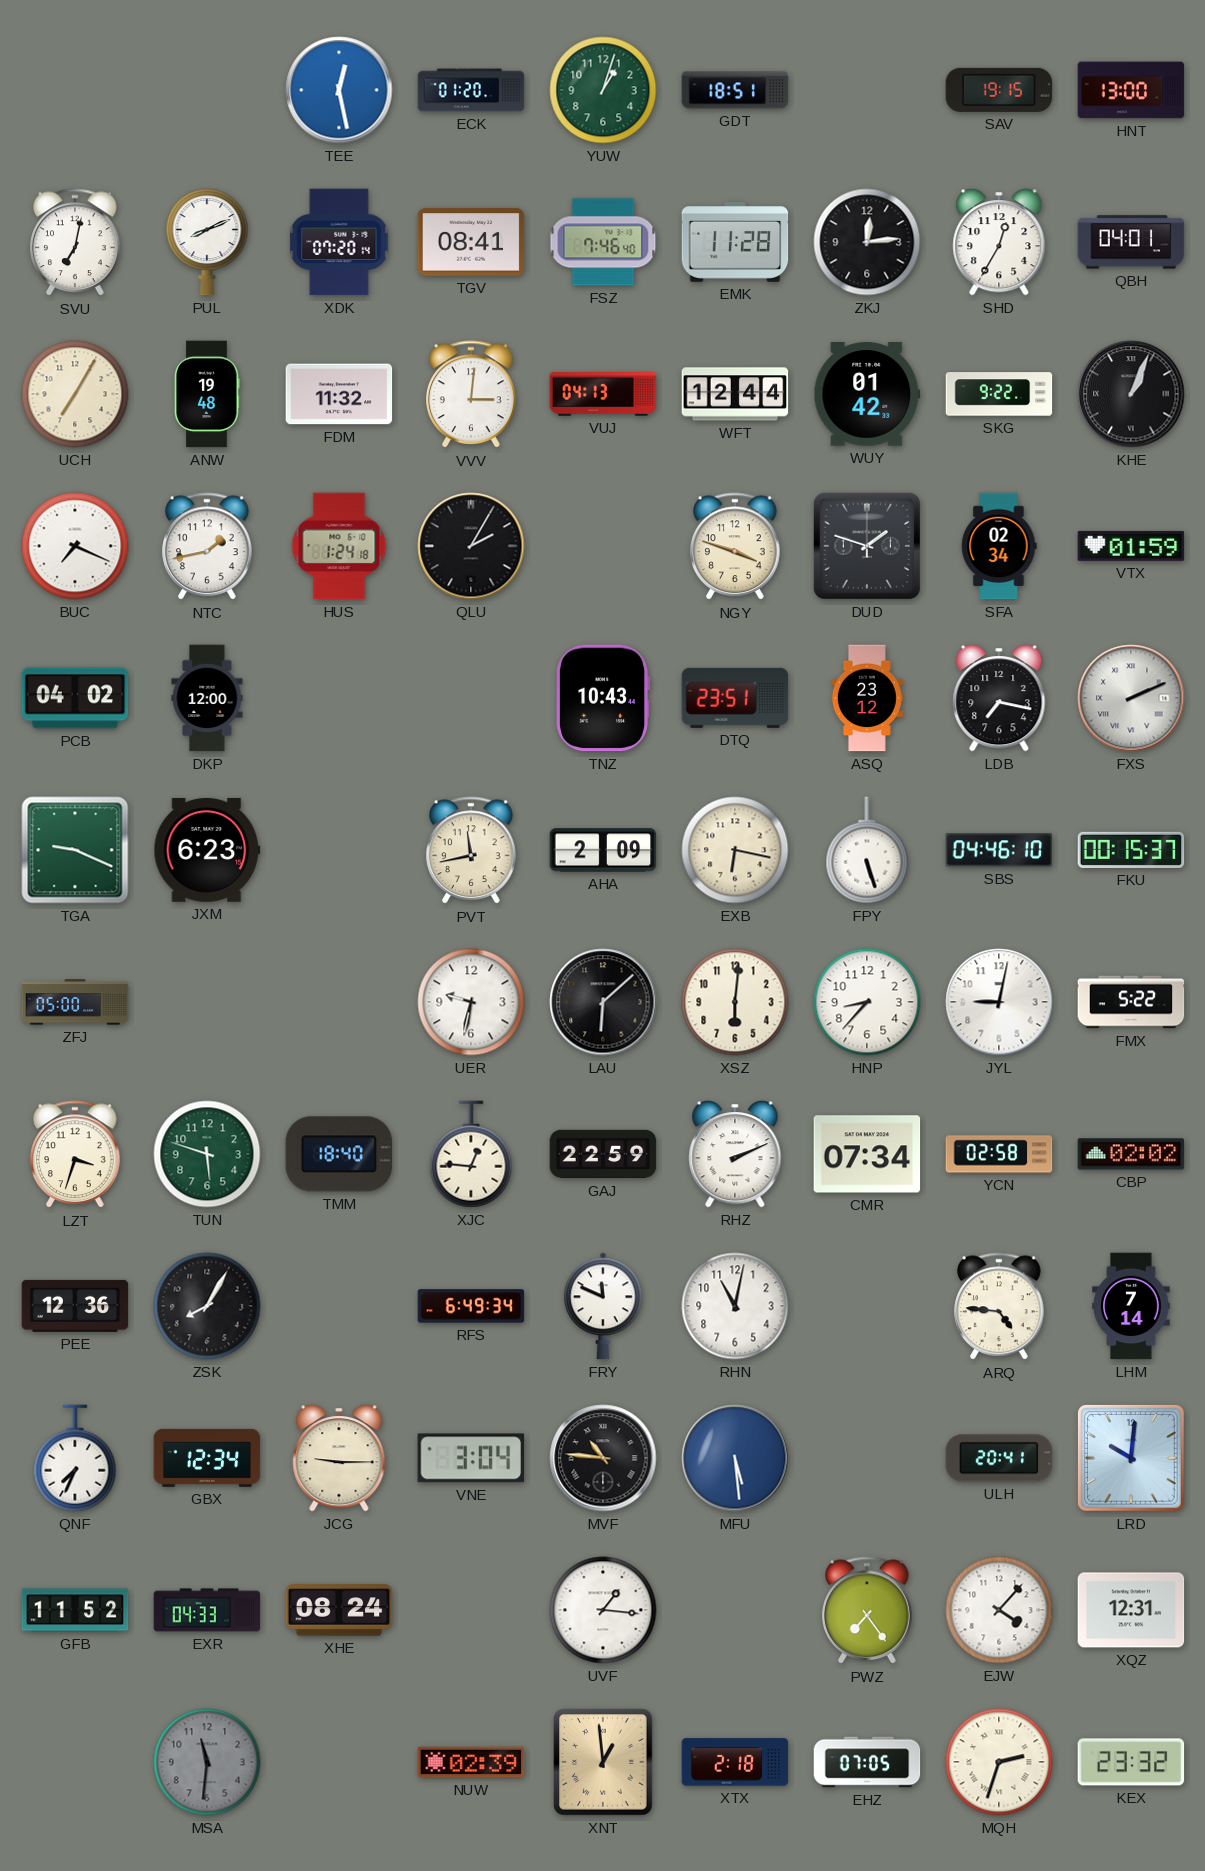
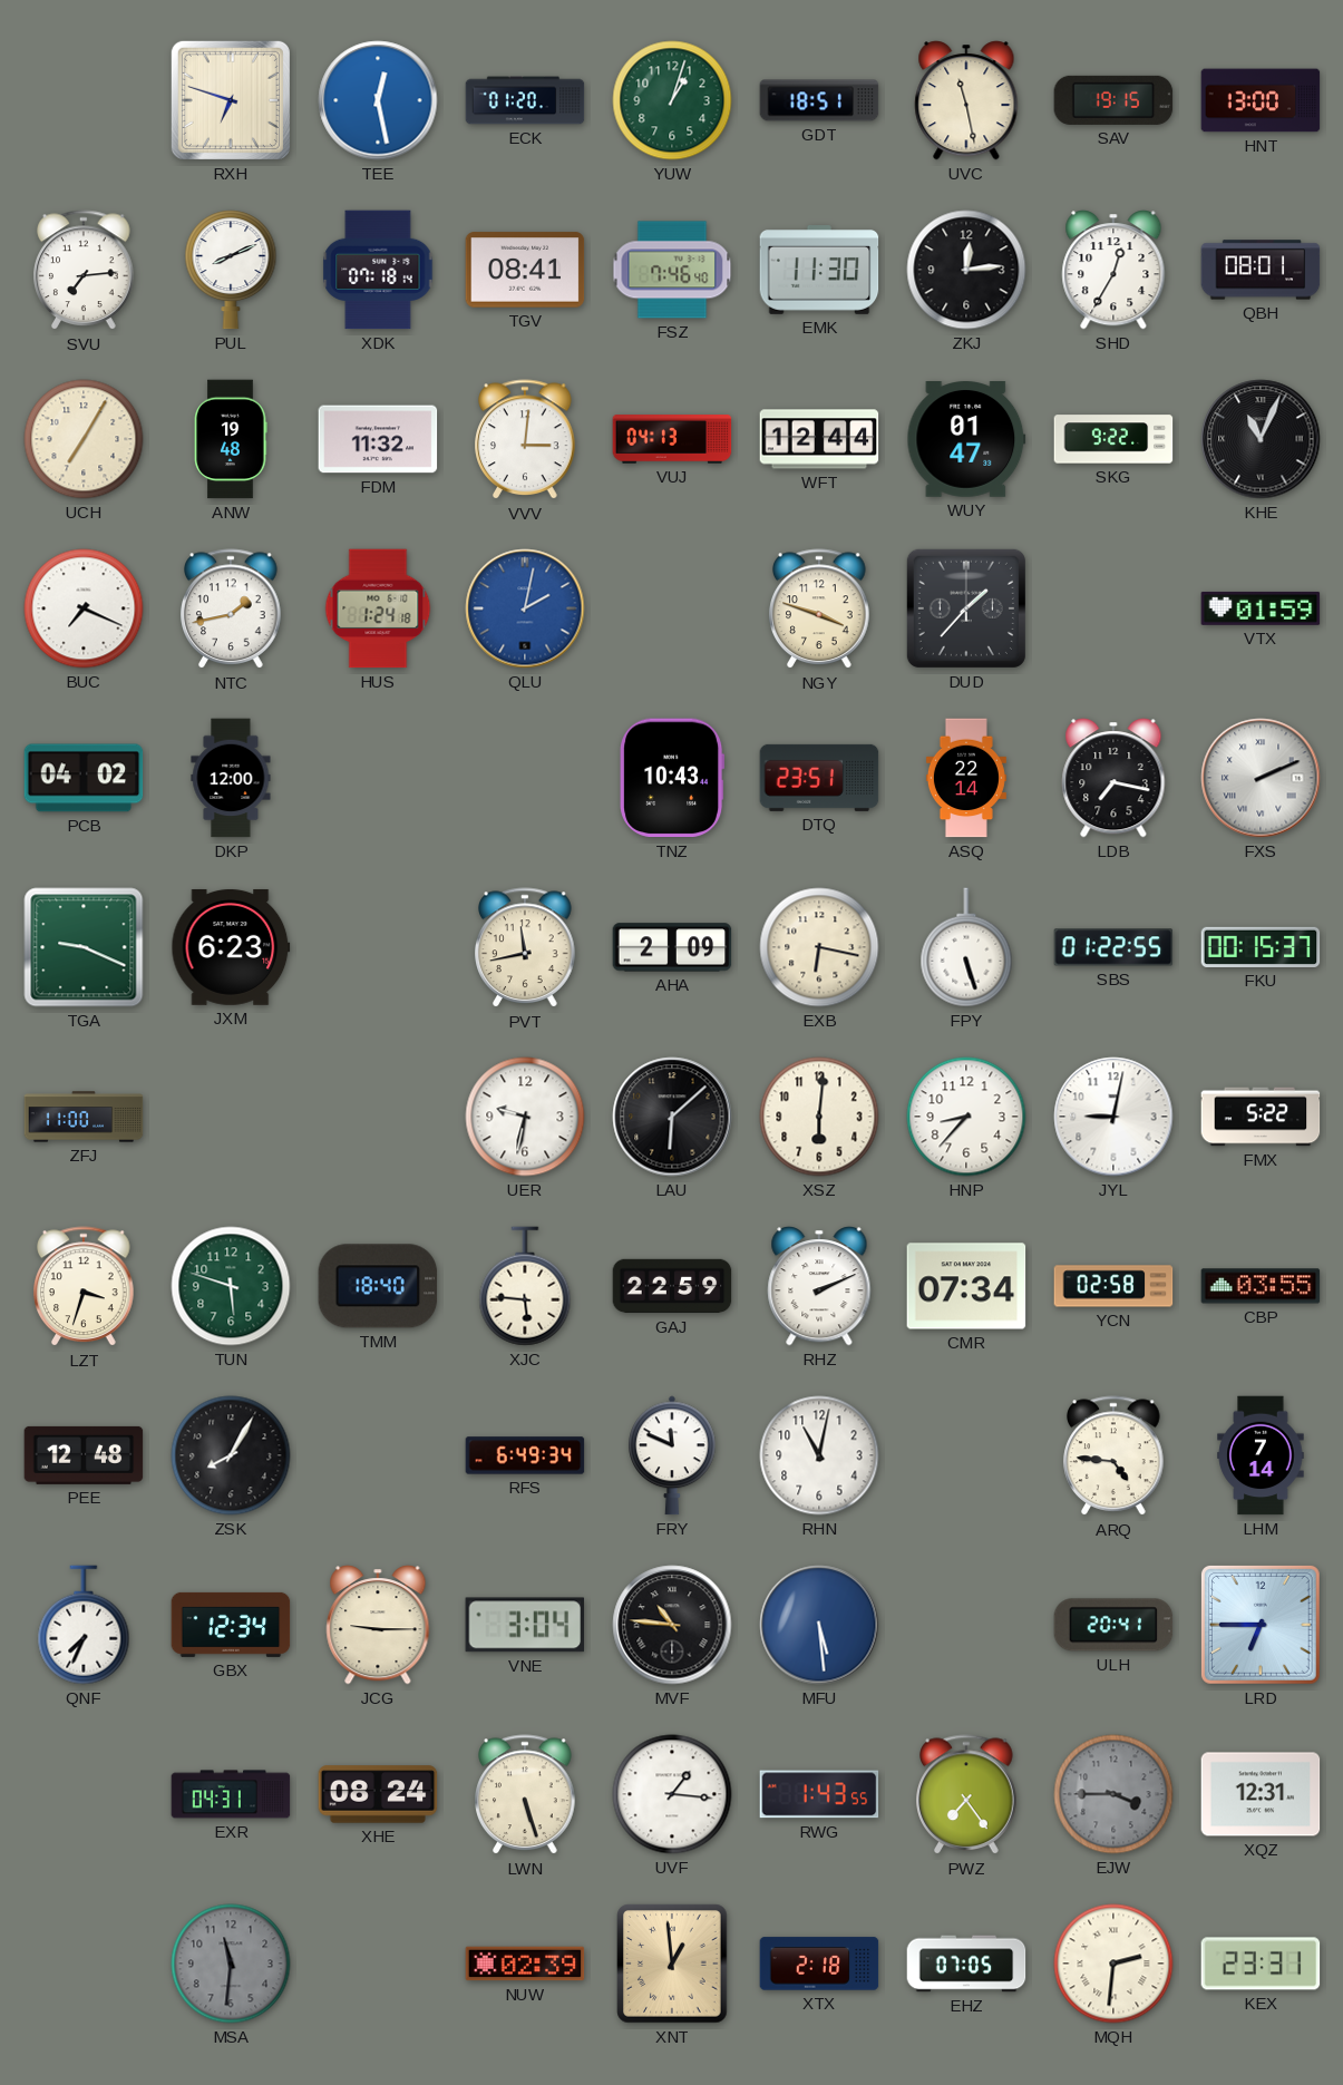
RXH: none -> 6:48 (231, 100)
UVC: none -> 11:28 (966, 100)
SVU: 7:02 -> 7:14 (84, 271)
XDK: 07:20 -> 07:18 (378, 270)
EMK: 11:28 -> 11:30 (819, 271)
QBH: 04:01 -> 08:01 (1261, 270)
WUY: 01:42 -> 01:47 (966, 440)
KHE: 1:04 -> 11:04 (1261, 439)
QLU: 2:05 -> 2:02 (525, 608)
QLU dial: black -> blue (525, 608)
DUD: 1:48 -> 1:37 (966, 608)
SFA: 02:34 -> none (999, 546)
ASQ: 23:12 -> 22:14 (966, 778)
SBS: 04:46 -> 01:22 (1113, 947)
ZFJ: 05:00 -> 11:00 (84, 1117)
XJC: 12:46 -> 5:46 (525, 1286)
CBP: 02:02 -> 03:55 (1261, 1286)
PEE: 12:36 -> 12:48 (84, 1455)
LRD: 10:01 -> 6:45 (1261, 1625)
GFB: 11:52 -> none (75, 1610)
EXR: 04:33 -> 04:31 (231, 1794)
LWN: none -> 5:27 (525, 1795)
RWG: none -> 1:43 (819, 1794)
EJW: 4:07 -> 3:45 (1113, 1794)
EJW dial: white -> grey (1113, 1794)
MQH: 2:33 -> 2:31 (1113, 1964)
KEX: 23:32 -> 23:31 (1261, 1964)
